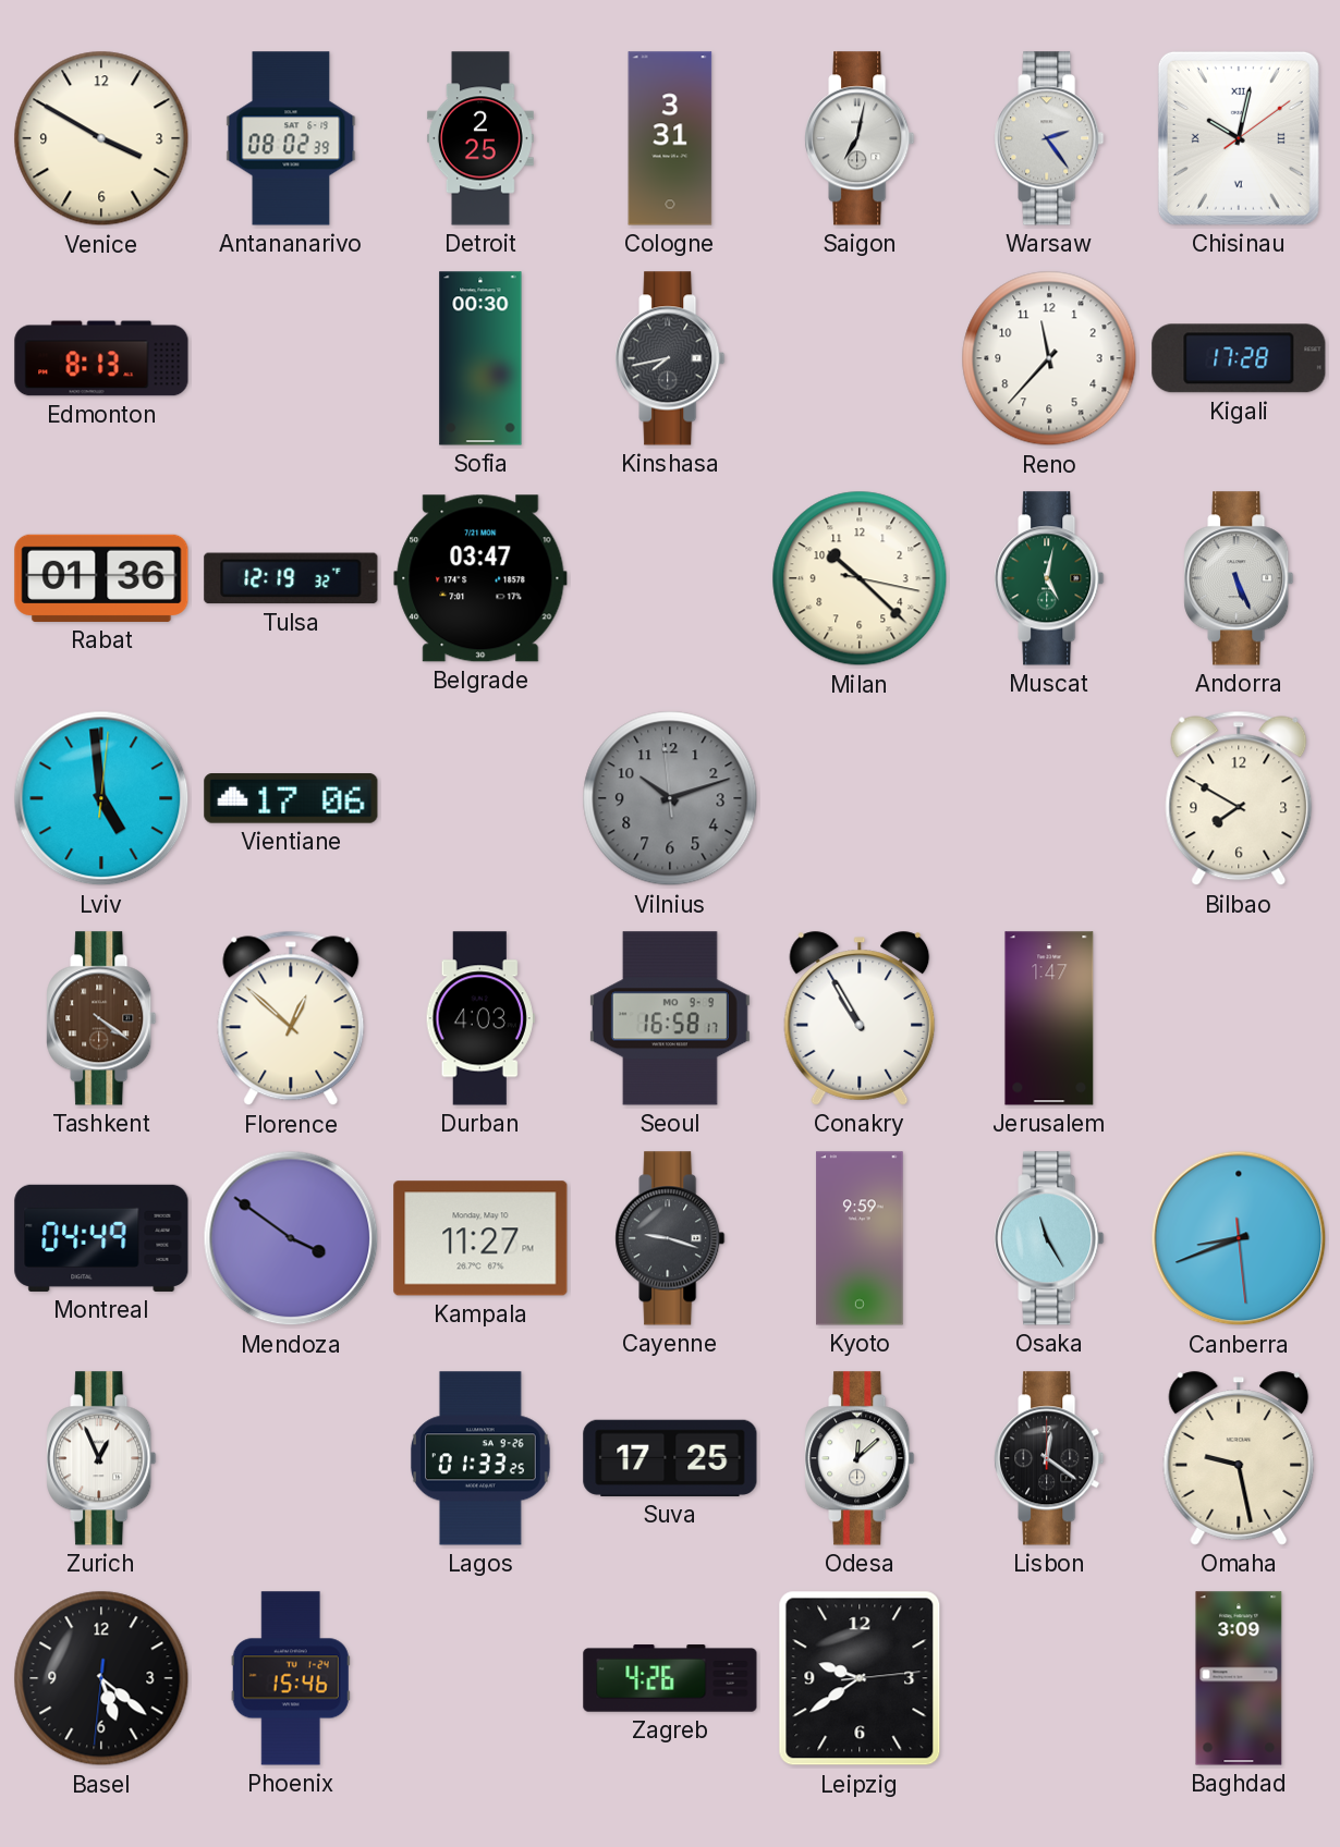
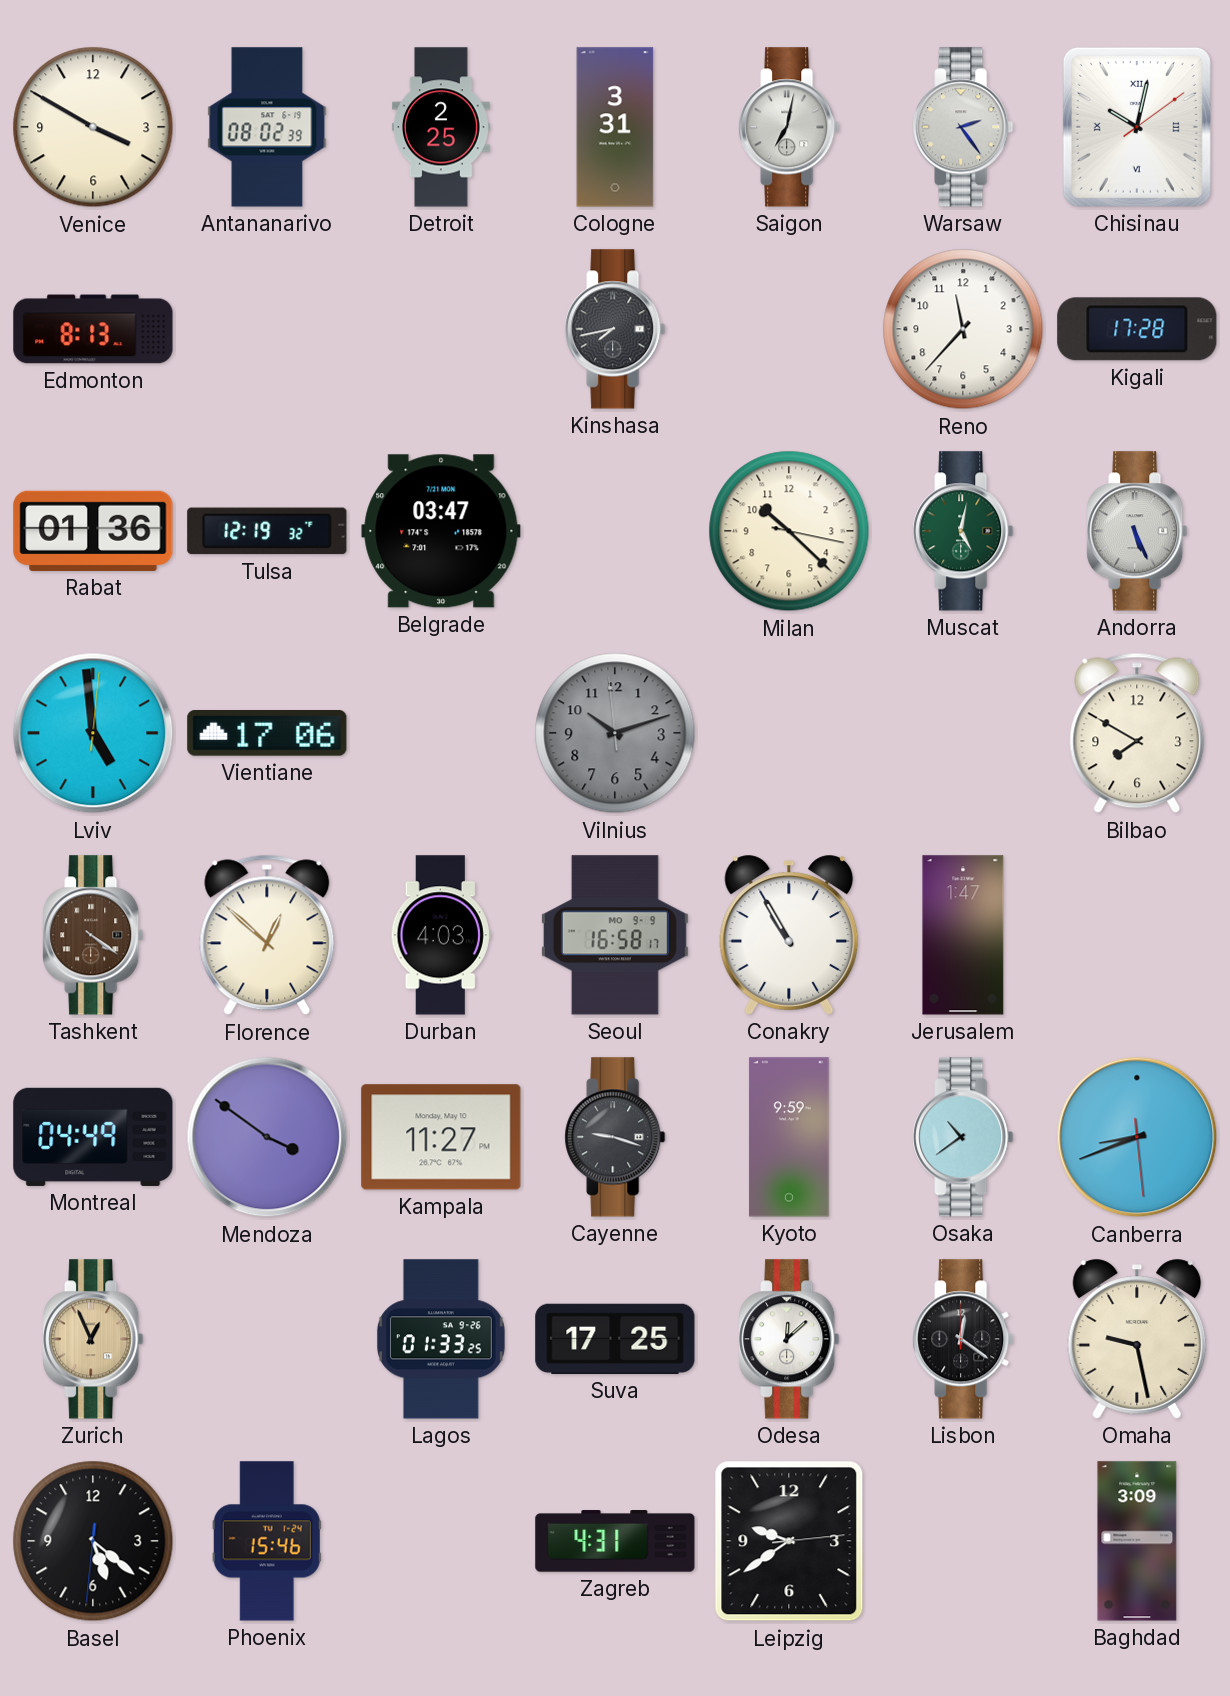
Sofia: 00:30 -> none (480, 358)
Osaka: 11:25 -> 10:39 (963, 1137)
Zurich dial: white -> champagne (93, 1339)
Zagreb: 4:26 -> 4:31 (615, 1541)
